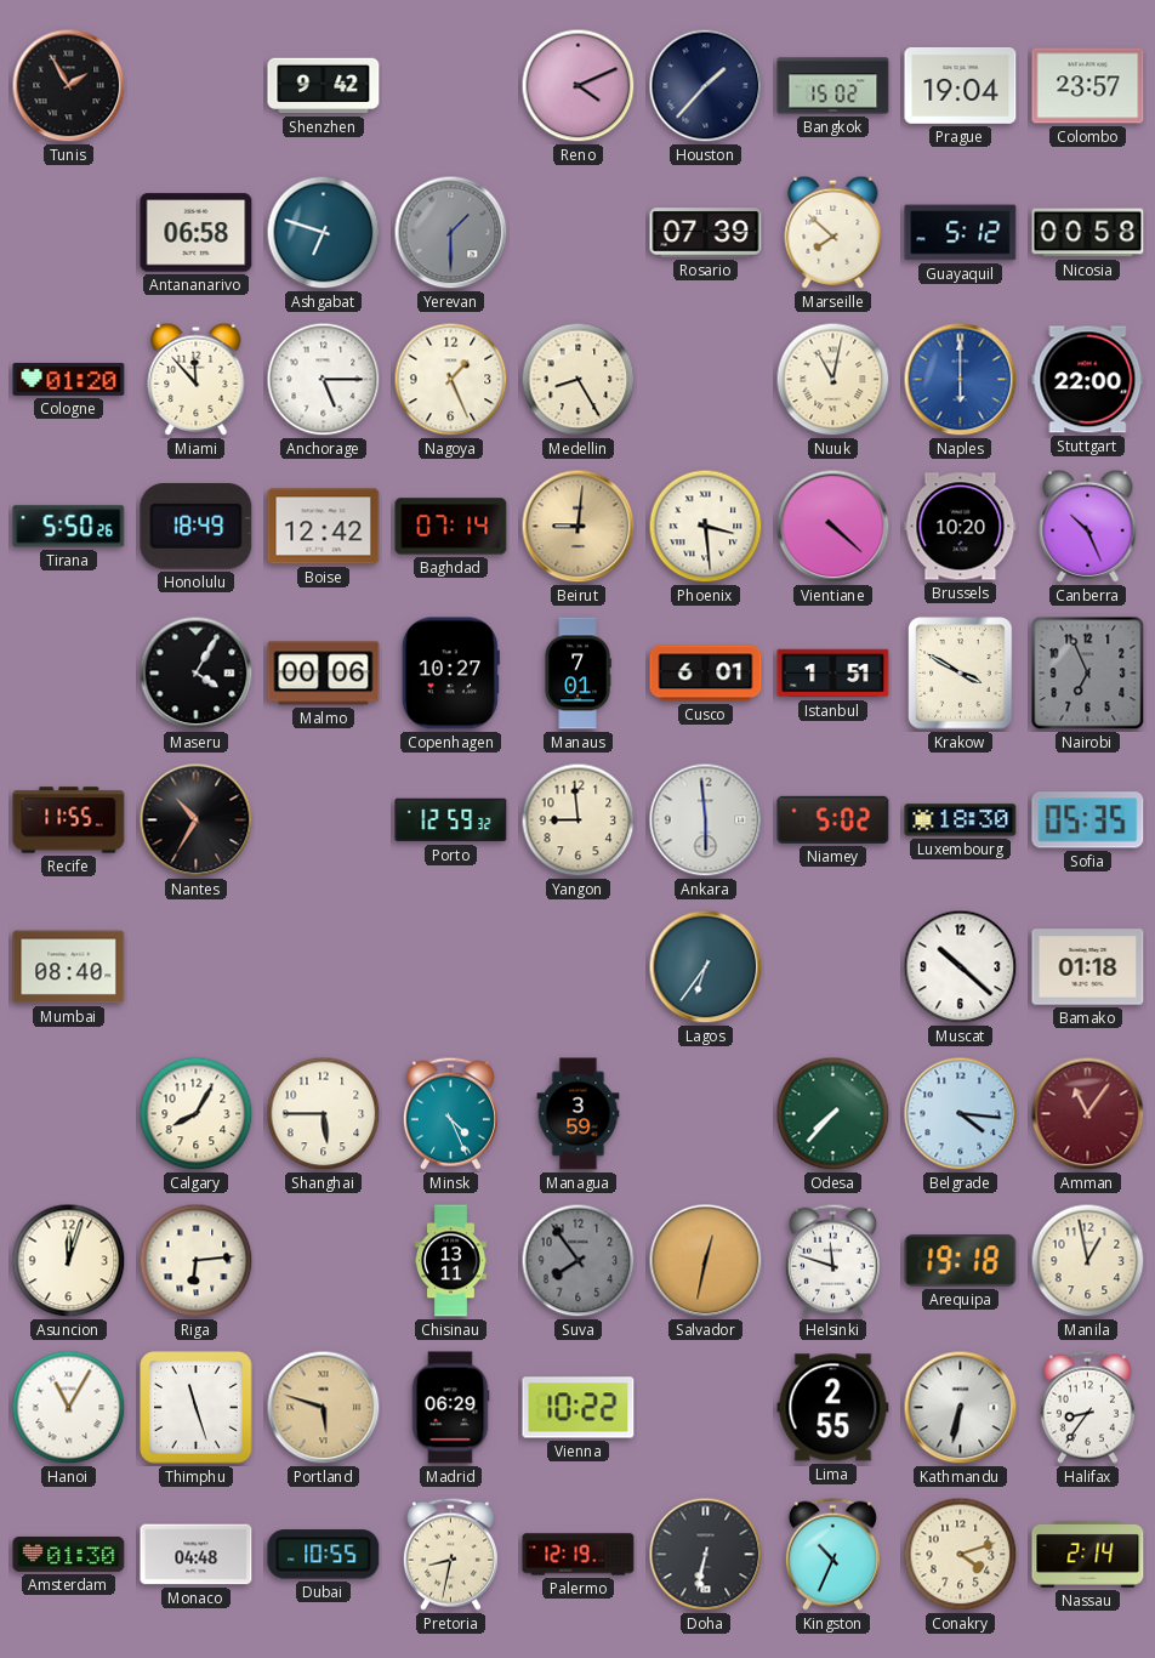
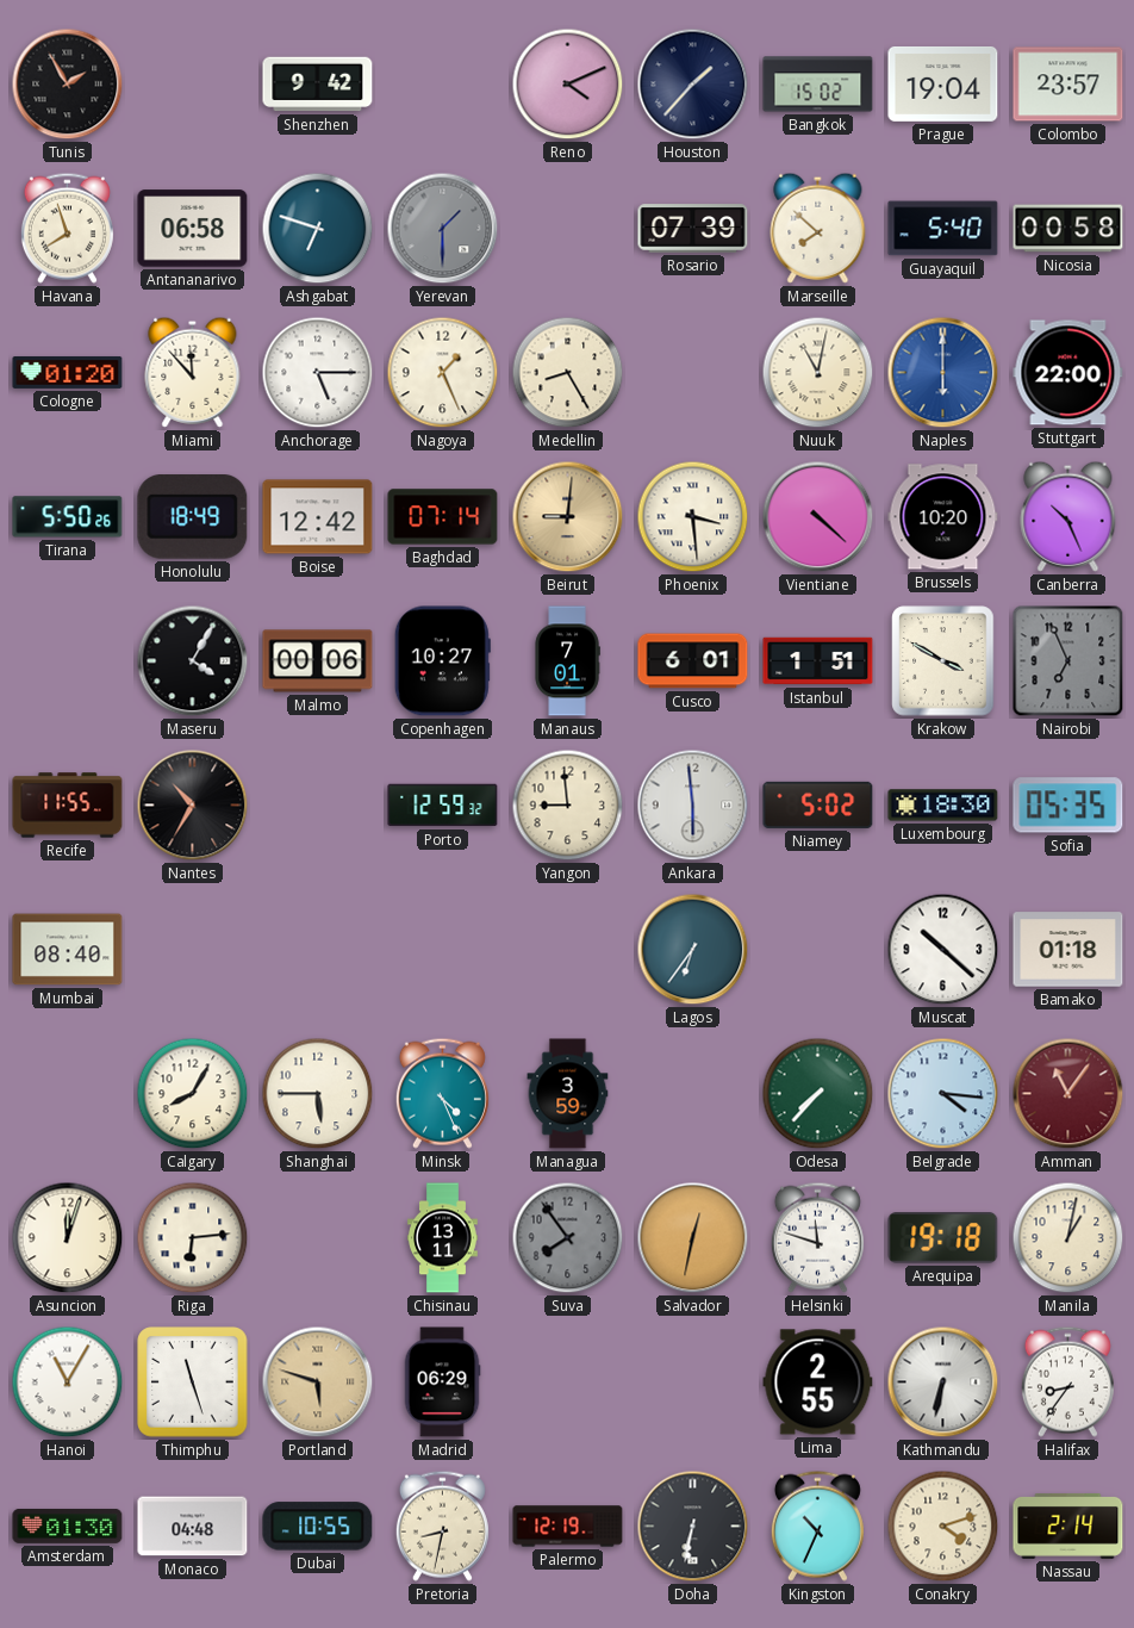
Havana: none -> 7:57 (67, 228)
Guayaquil: 5:12 -> 5:40 (943, 229)
Manila: 12:58 -> 1:02 (1068, 1238)
Vienna: 10:22 -> none (579, 1408)
